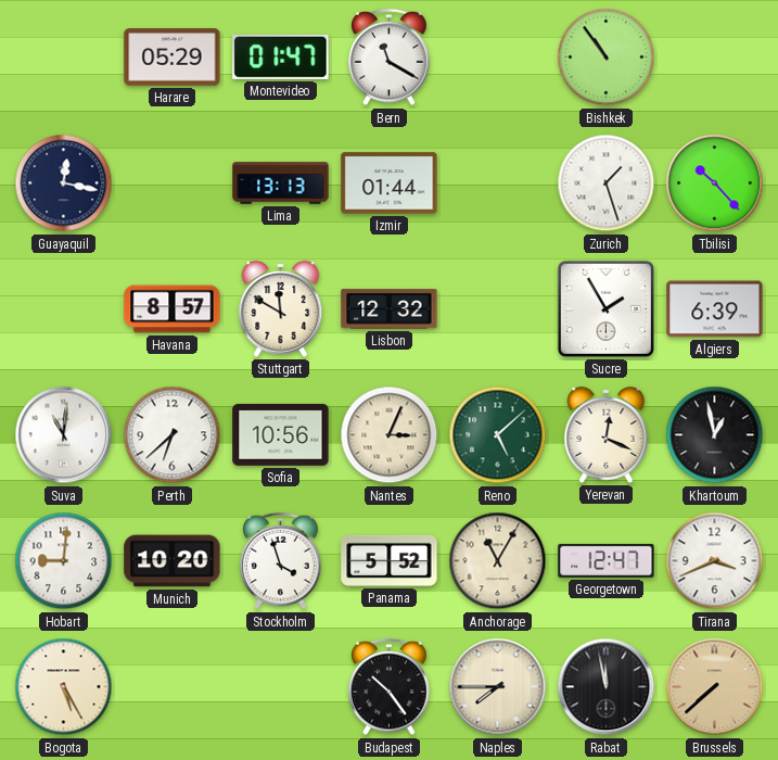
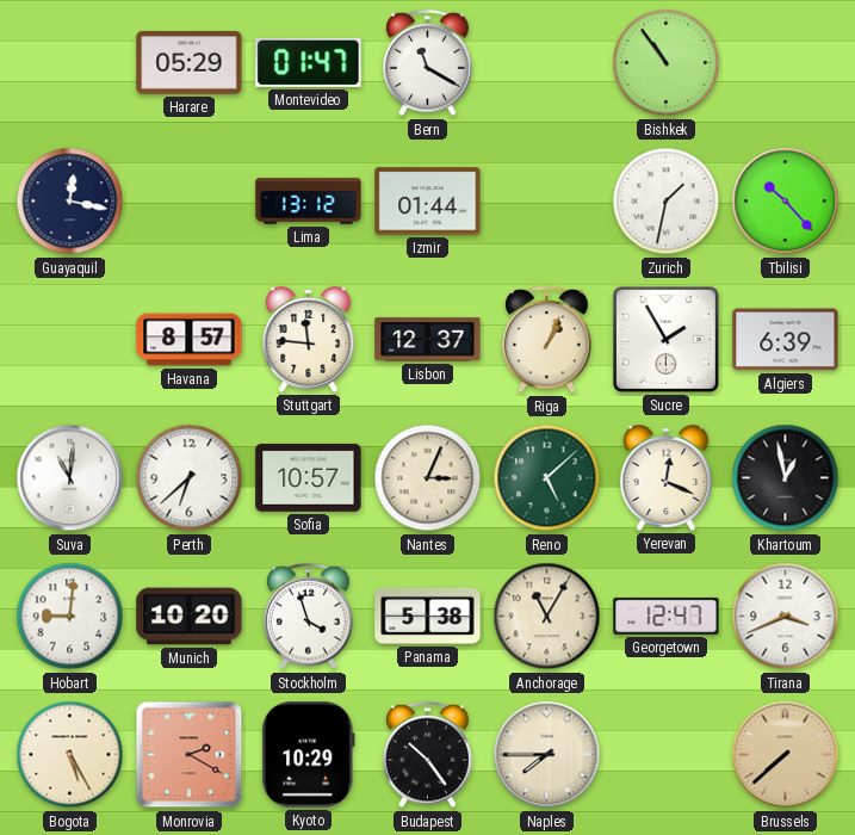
Lima: 13:13 -> 13:12 (309, 202)
Zurich: 1:27 -> 1:32 (667, 202)
Stuttgart: 11:50 -> 11:46 (309, 339)
Lisbon: 12:32 -> 12:37 (428, 340)
Riga: none -> 1:04 (547, 340)
Sofia: 10:56 -> 10:57 (309, 477)
Panama: 5:52 -> 5:38 (428, 616)
Monrovia: none -> 2:20 (190, 755)
Kyoto: none -> 10:29 (308, 755)
Rabat: 11:58 -> none (607, 687)
